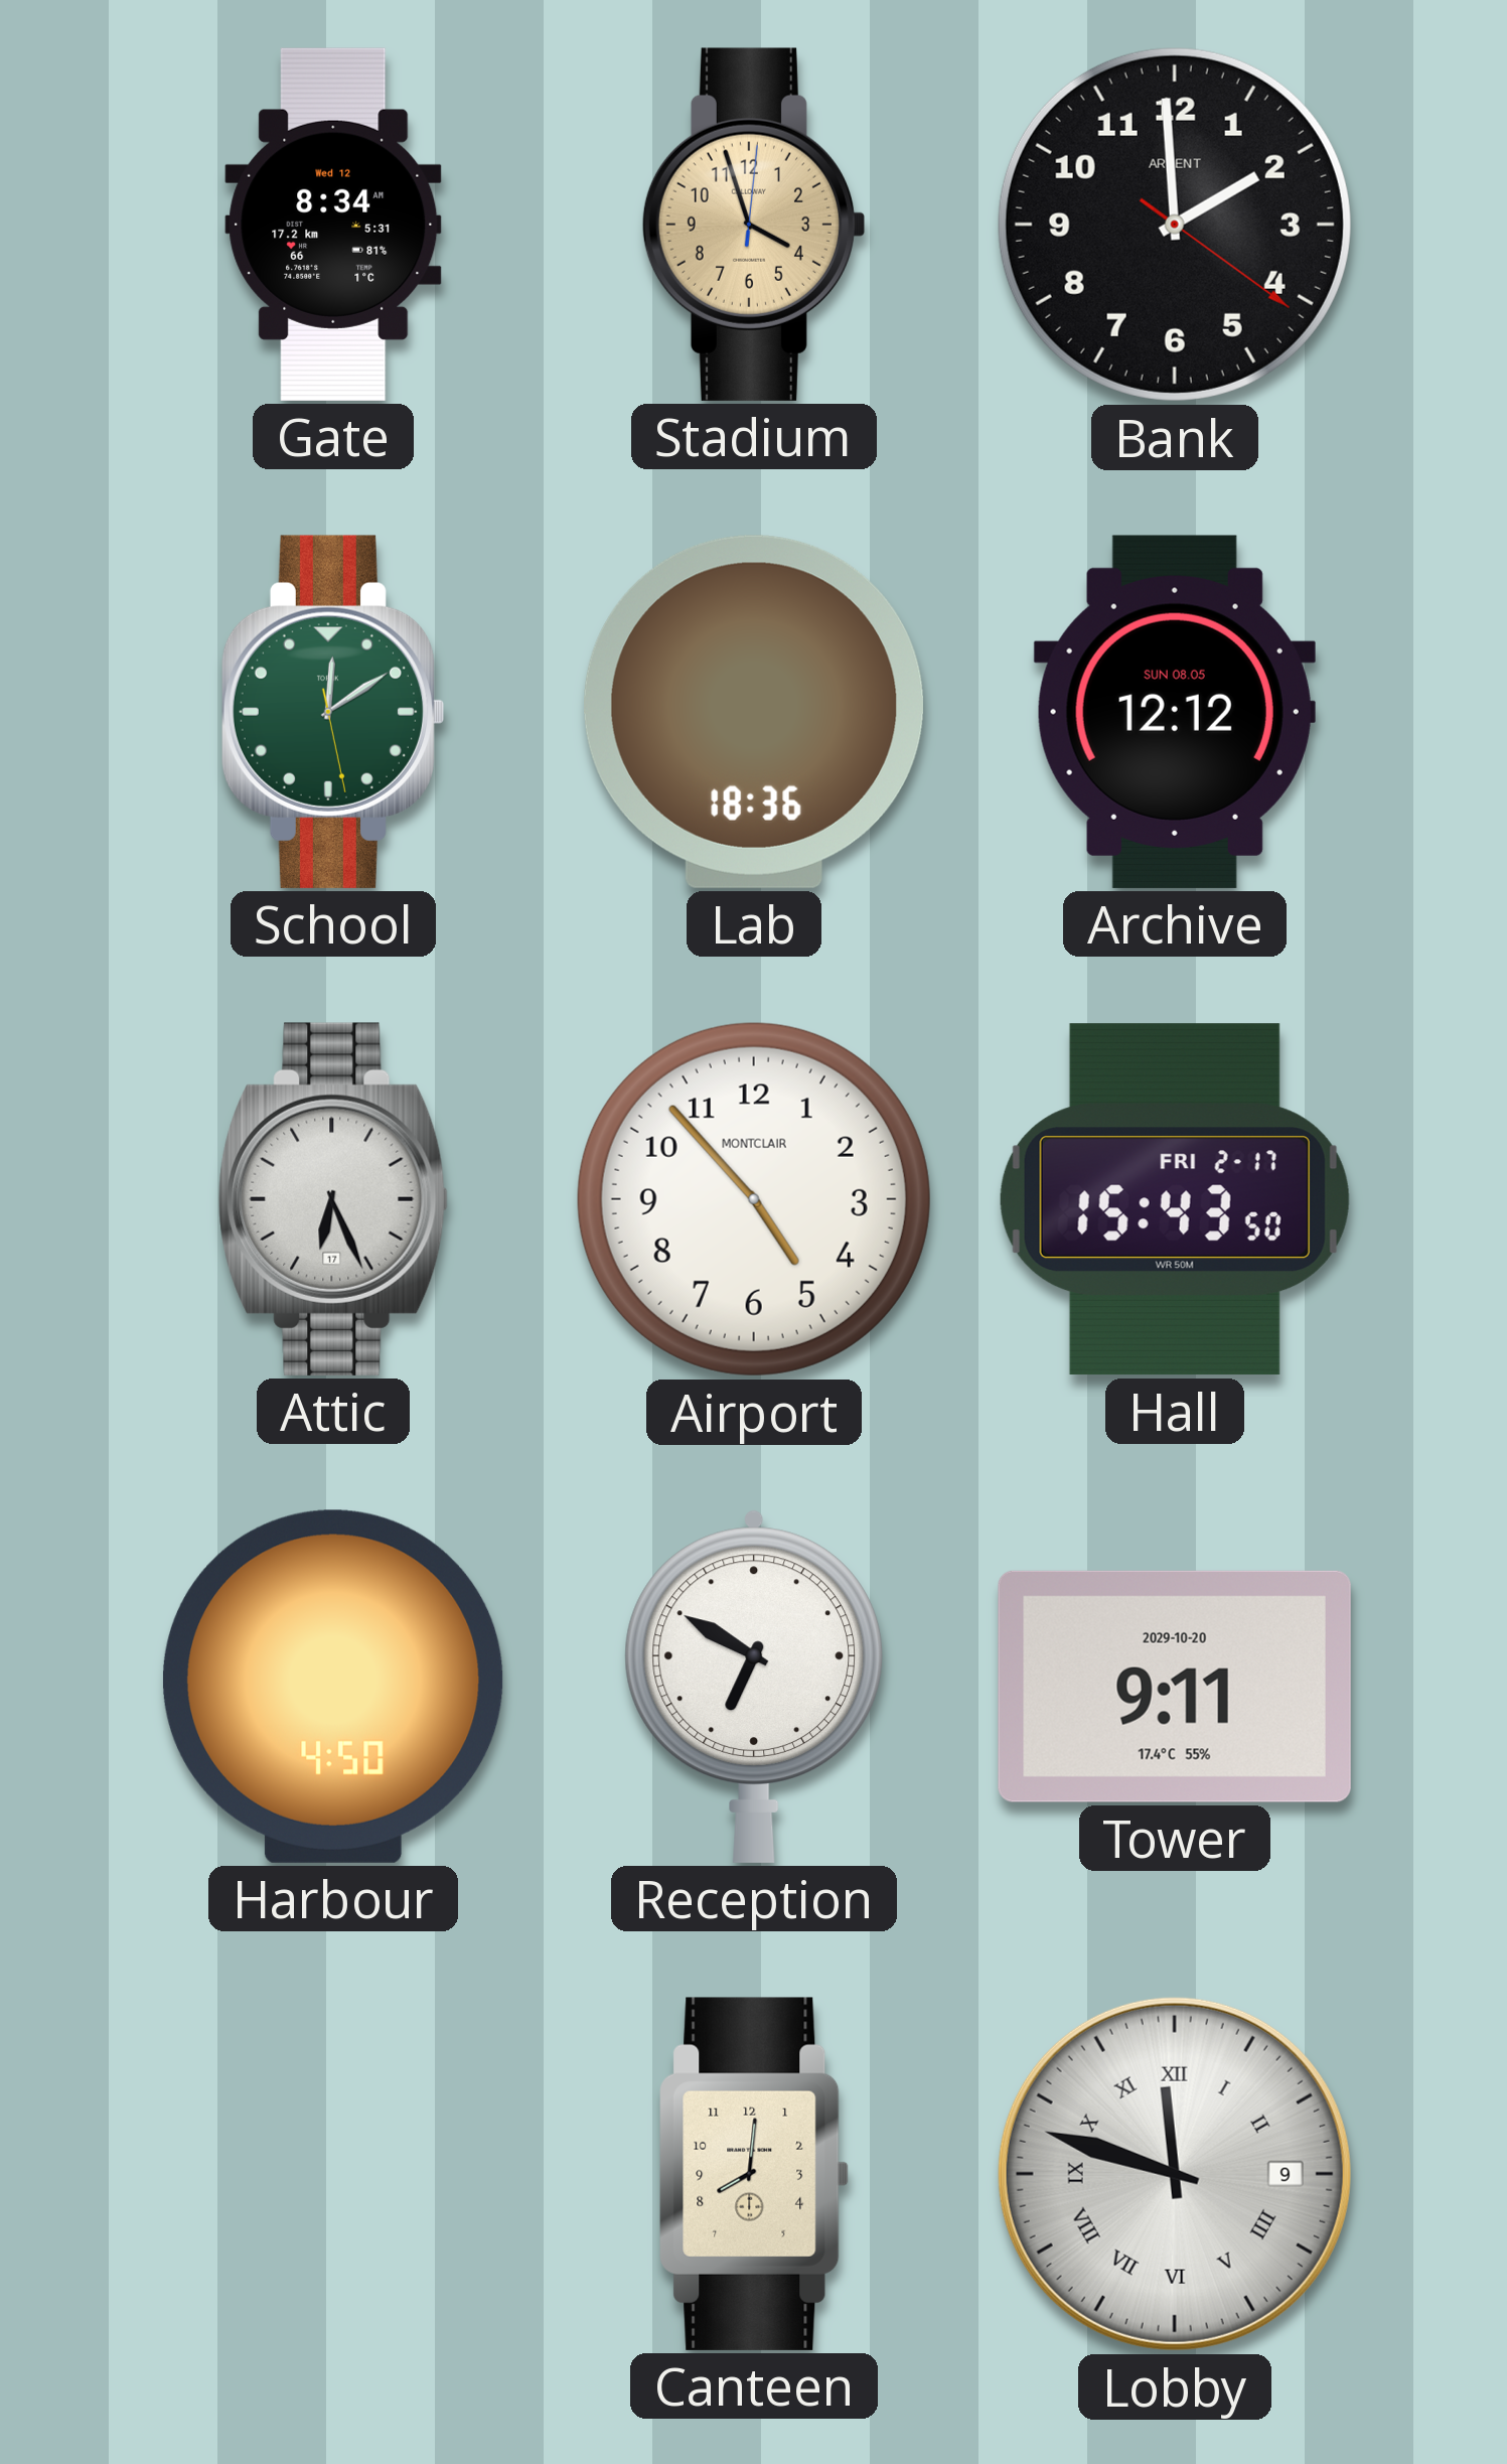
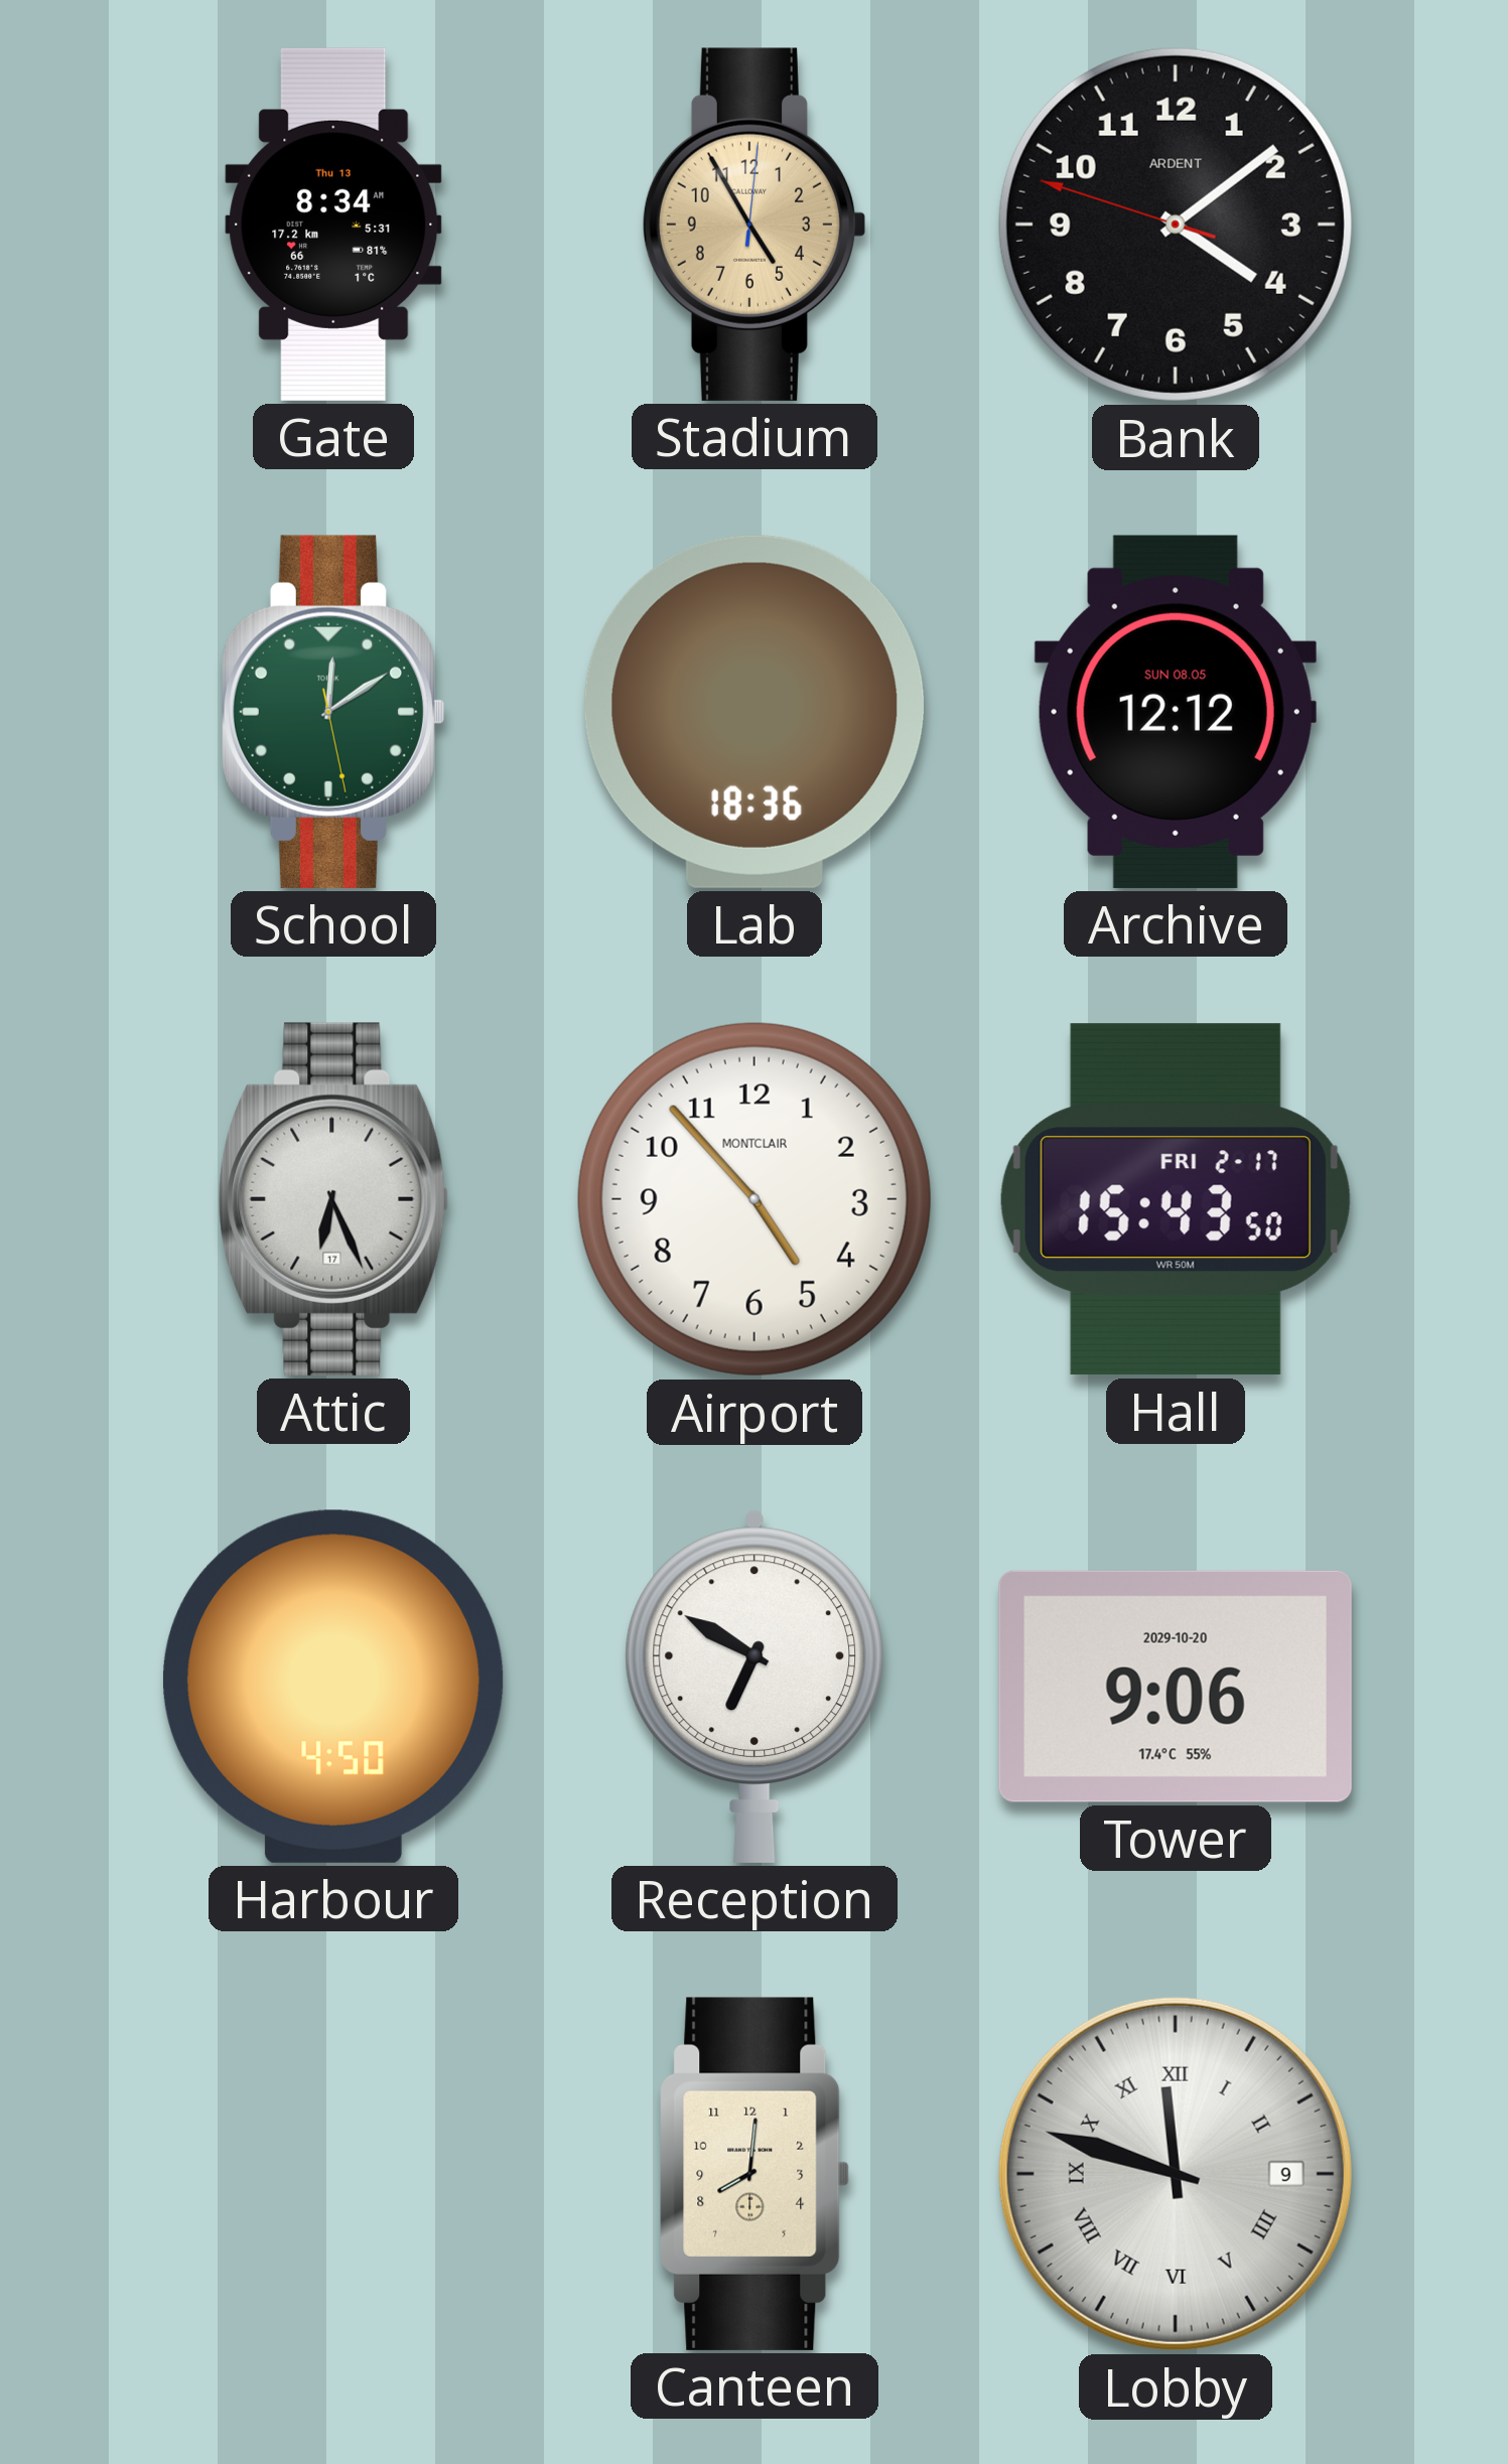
Gate date: Wed 12 -> Thu 13 (333, 225)
Stadium: 3:57 -> 4:55 (753, 225)
Bank: 1:59 -> 4:08 (1176, 225)
Tower: 9:11 -> 9:06 (1176, 1687)
